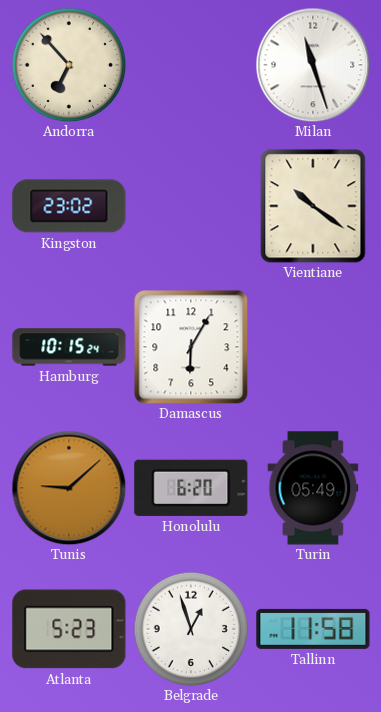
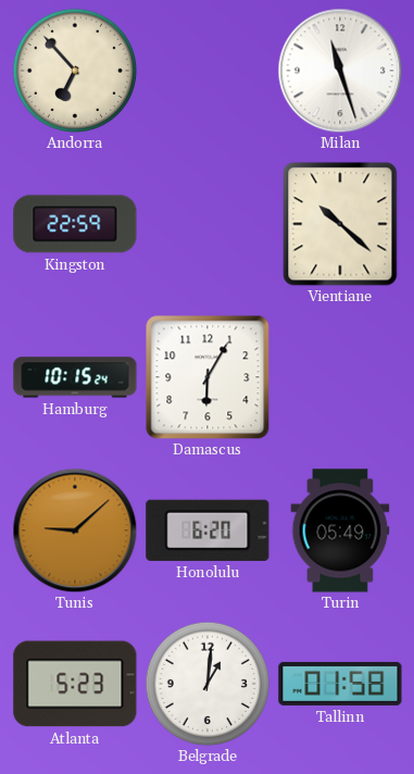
Kingston: 23:02 -> 22:59 (75, 224)
Vientiane: 10:21 -> 10:22 (340, 224)
Belgrade: 12:57 -> 1:01 (206, 683)
Tallinn: 11:58 -> 01:58 (340, 684)
